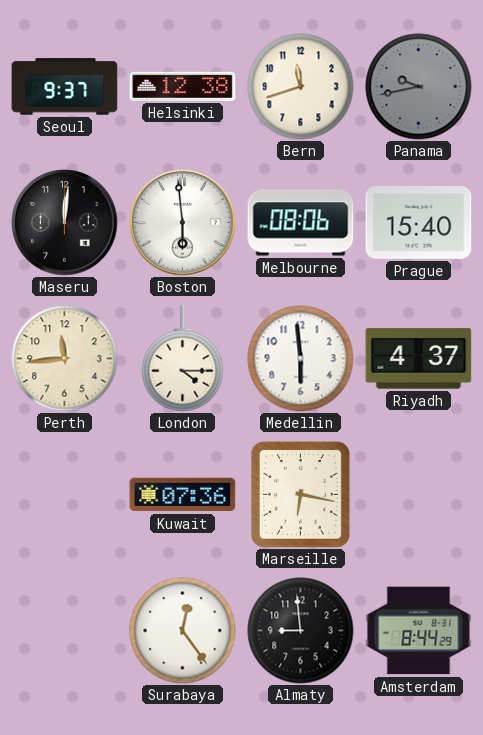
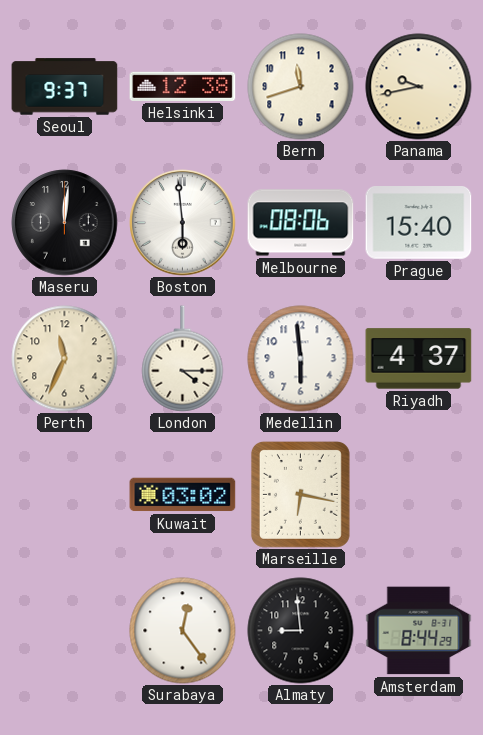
Panama dial: grey -> cream (419, 87)
Perth: 11:44 -> 11:34 (65, 359)
Kuwait: 07:36 -> 03:02 (183, 495)
